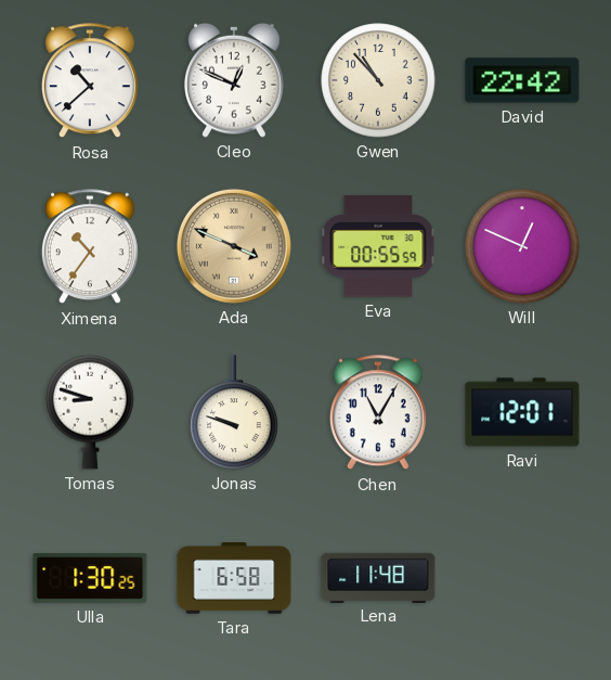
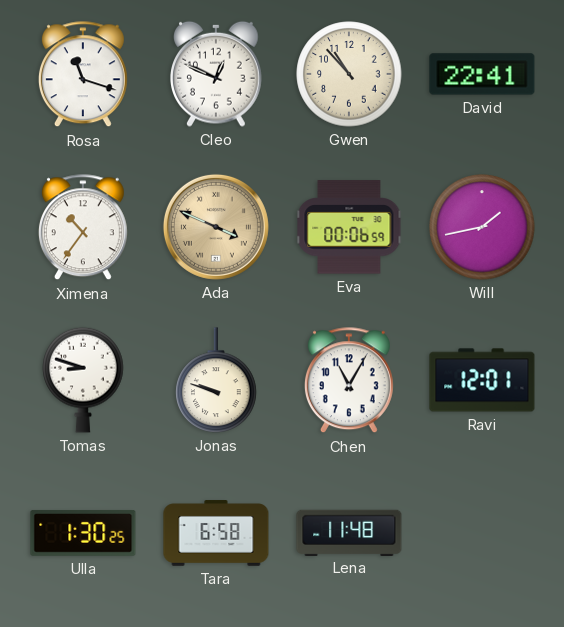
Rosa: 10:38 -> 11:18 (83, 75)
David: 22:42 -> 22:41 (482, 74)
Eva: 00:55 -> 00:06 (349, 227)
Will: 12:49 -> 1:43 (482, 227)
